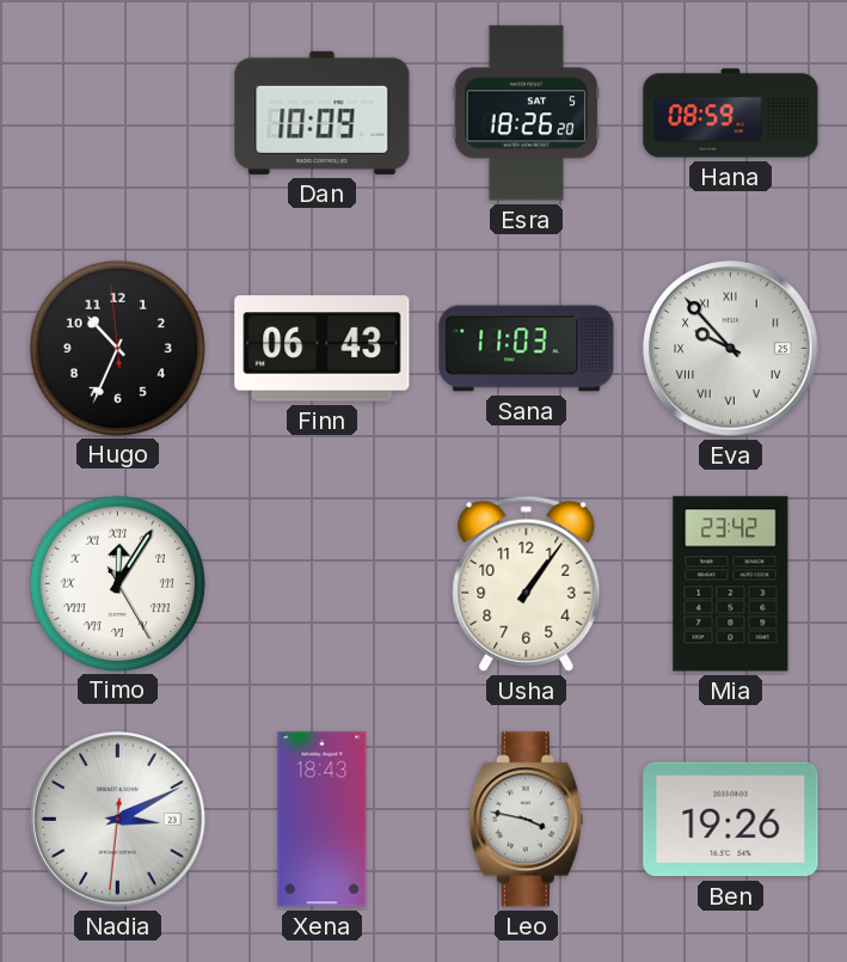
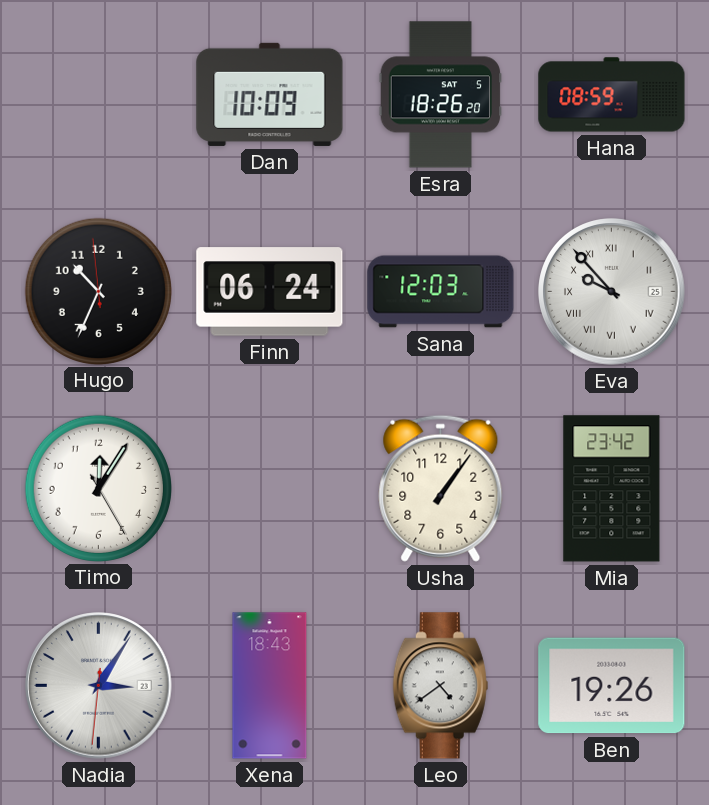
Finn: 06:43 -> 06:24 (270, 292)
Sana: 11:03 -> 12:03 (441, 292)
Timo numerals: Roman -> Arabic (98, 488)
Nadia: 3:10 -> 3:05 (99, 686)
Leo: 3:47 -> 4:39 (440, 686)
